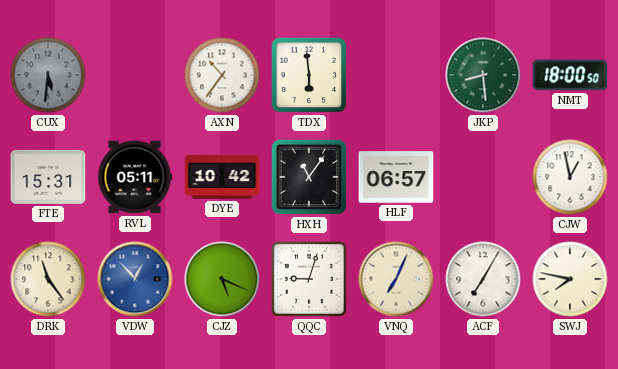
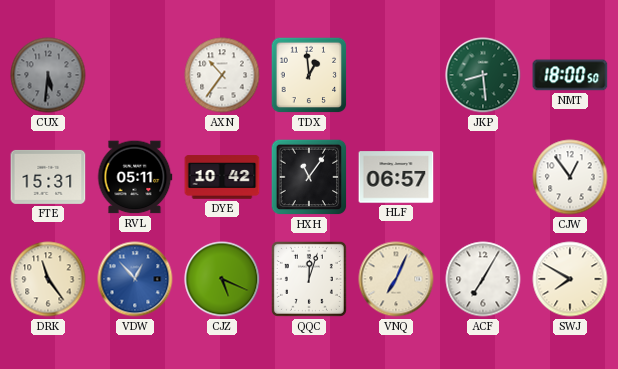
TDX: 5:59 -> 12:59 (309, 75)
CJW: 12:58 -> 12:54 (570, 177)
QQC: 9:03 -> 12:03 (309, 279)
SWJ: 7:47 -> 7:50 (570, 279)
